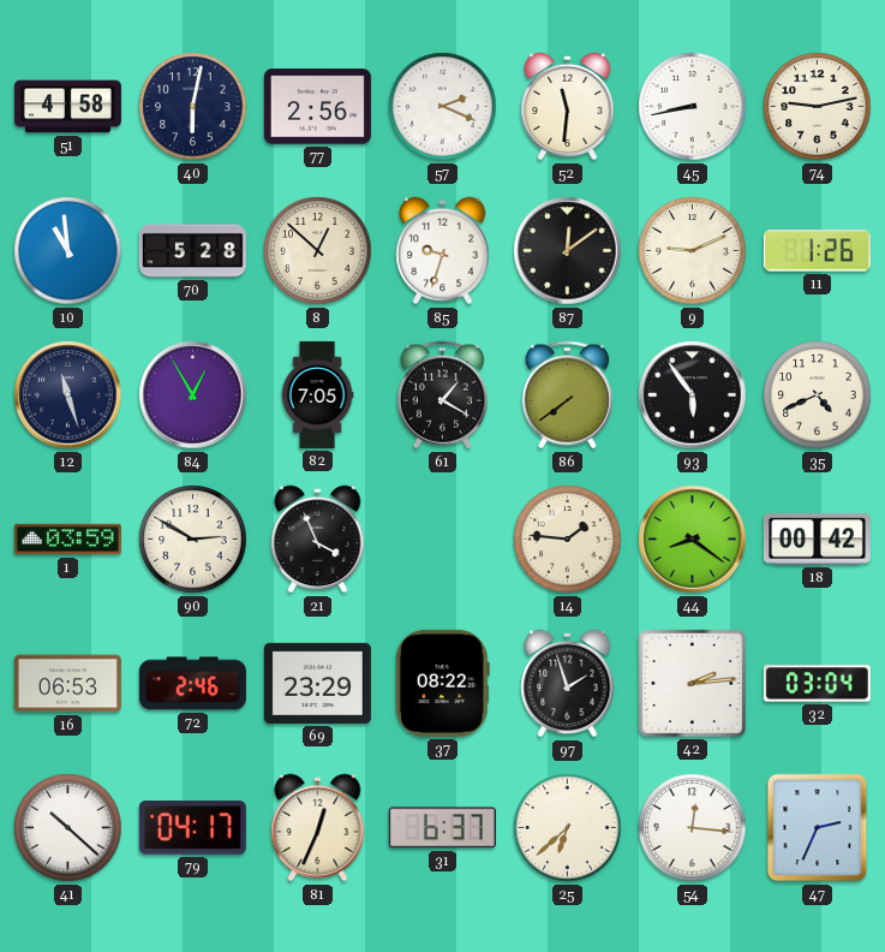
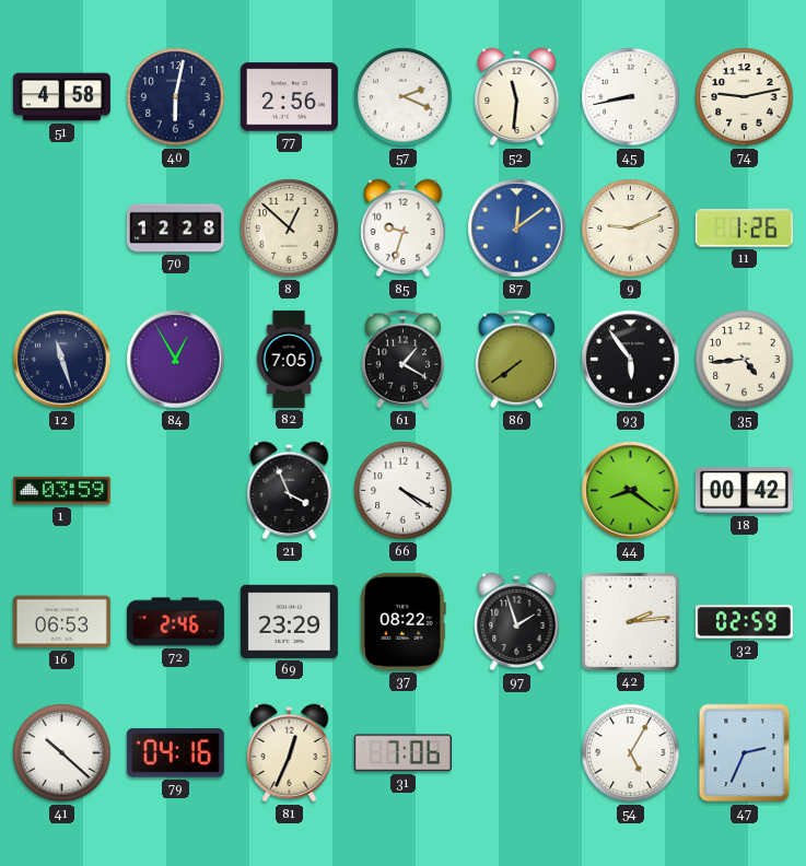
10: 10:59 -> none (68, 251)
70: 5:28 -> 12:28 (175, 229)
87 dial: black -> blue (517, 229)
35: 4:41 -> 4:44 (745, 360)
90: 2:50 -> none (193, 540)
66: none -> 4:20 (404, 491)
14: 1:46 -> none (568, 540)
32: 03:04 -> 02:59 (744, 622)
79: 04:17 -> 04:16 (175, 753)
31: 6:37 -> 7:06 (402, 753)
25: 6:38 -> none (568, 828)
54: 12:16 -> 5:05 (631, 753)
